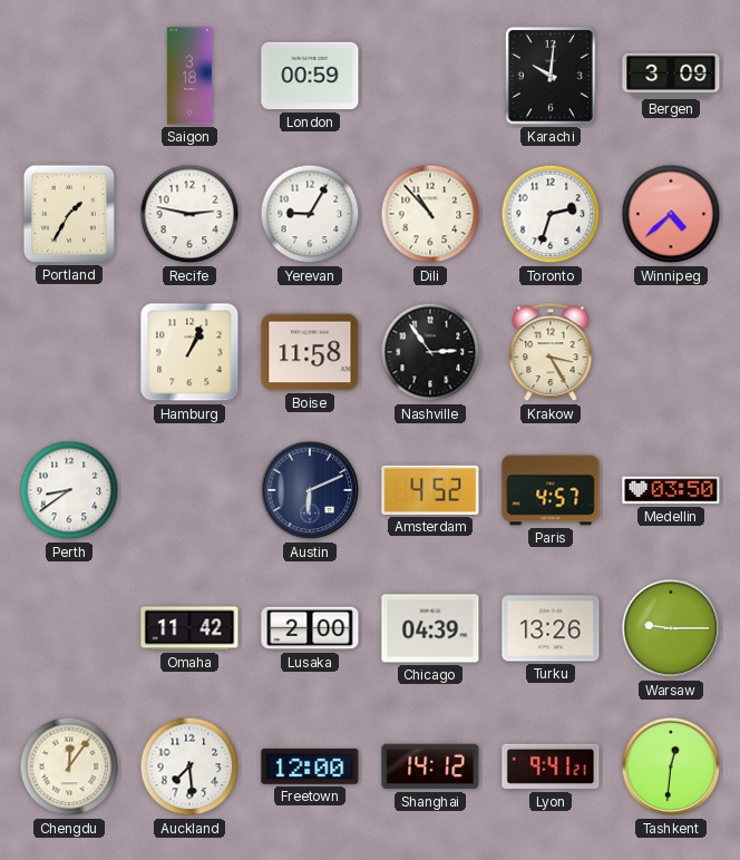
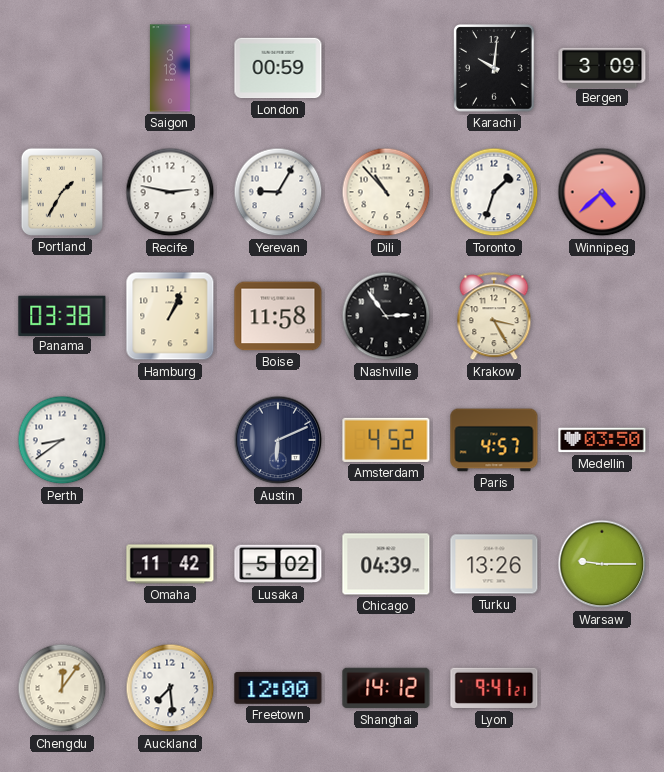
Toronto: 2:33 -> 1:33 (494, 192)
Panama: none -> 03:38 (62, 315)
Lusaka: 2:00 -> 5:02 (278, 564)
Tashkent: 12:31 -> none (671, 766)
